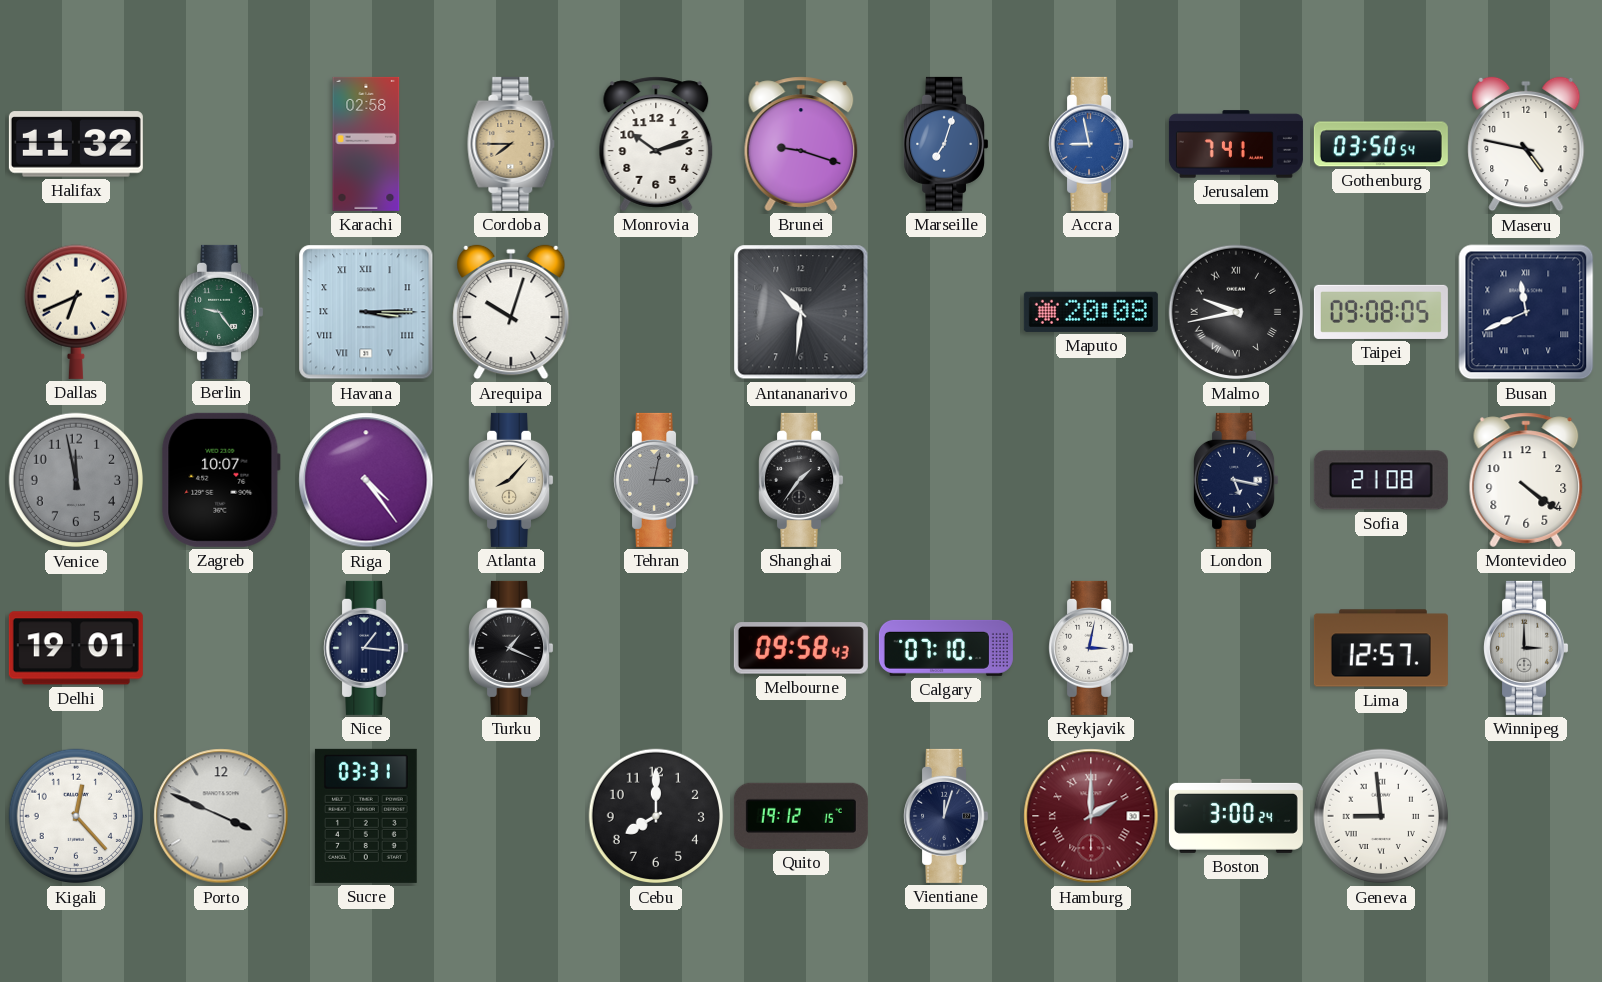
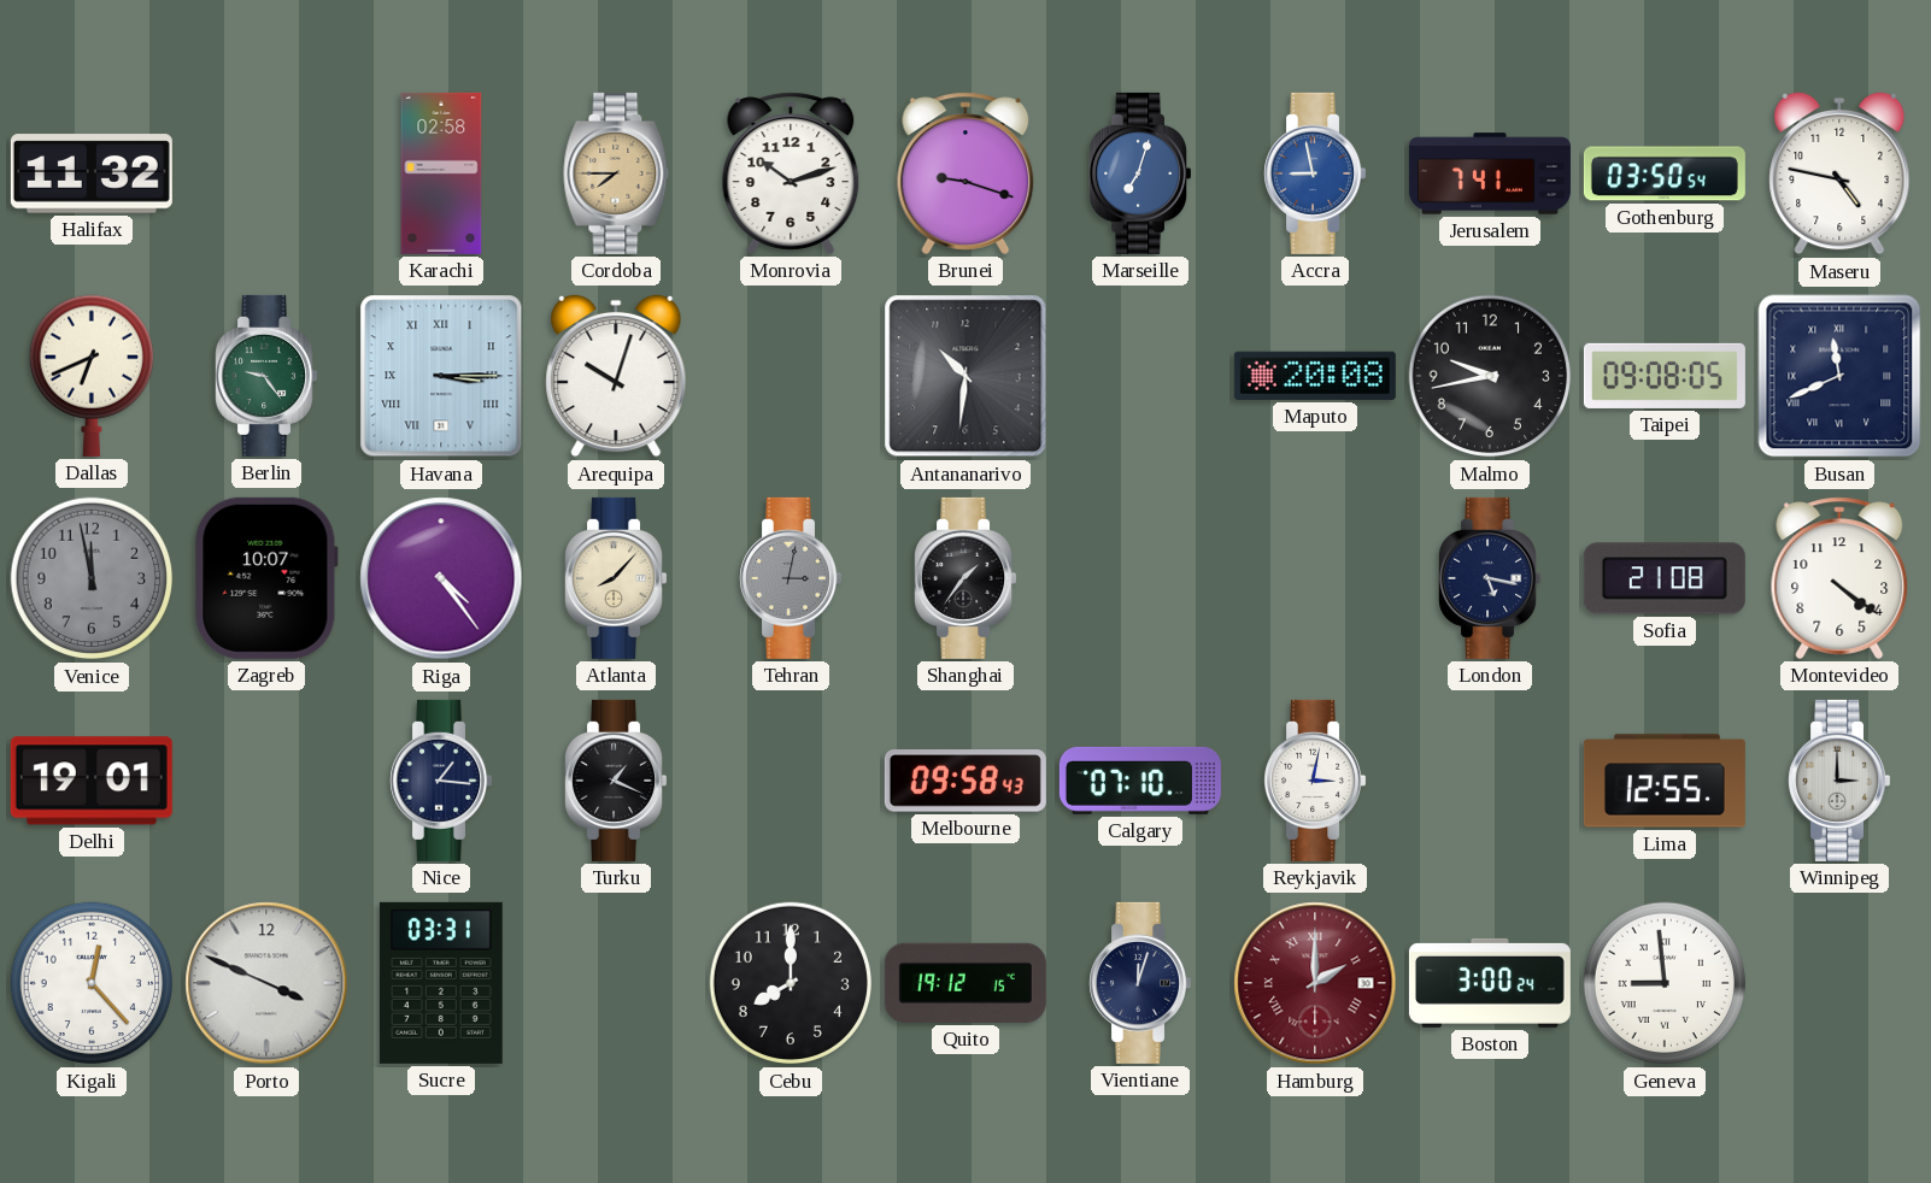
Malmo numerals: Roman -> Arabic (1490, 376)
Lima: 12:57 -> 12:55 (1665, 781)
